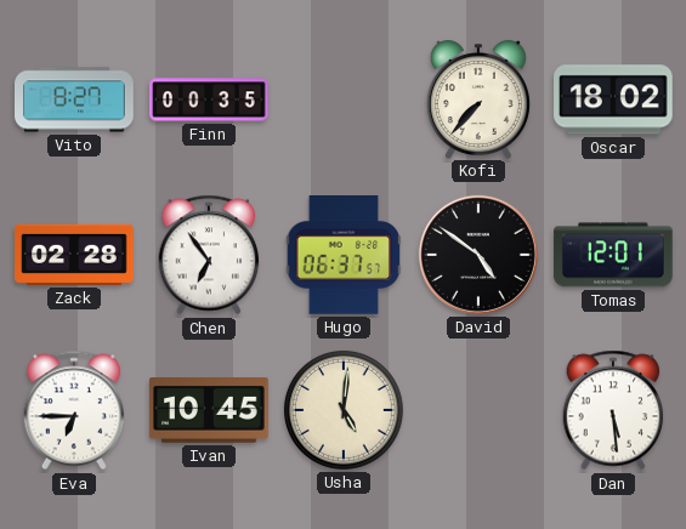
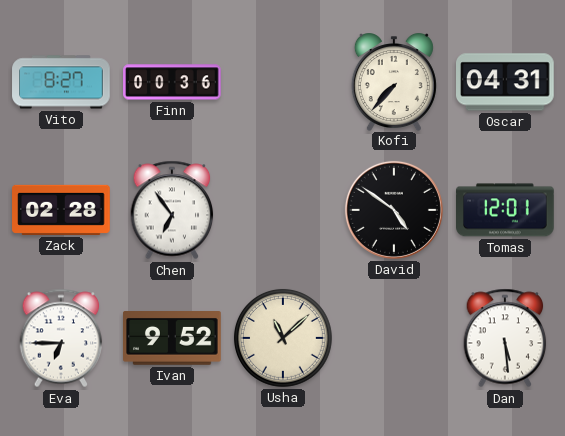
Finn: 00:35 -> 00:36 (172, 82)
Oscar: 18:02 -> 04:31 (506, 82)
Hugo: 06:37 -> none (344, 256)
Ivan: 10:45 -> 9:52 (172, 339)
Usha: 5:01 -> 11:08 (283, 338)
